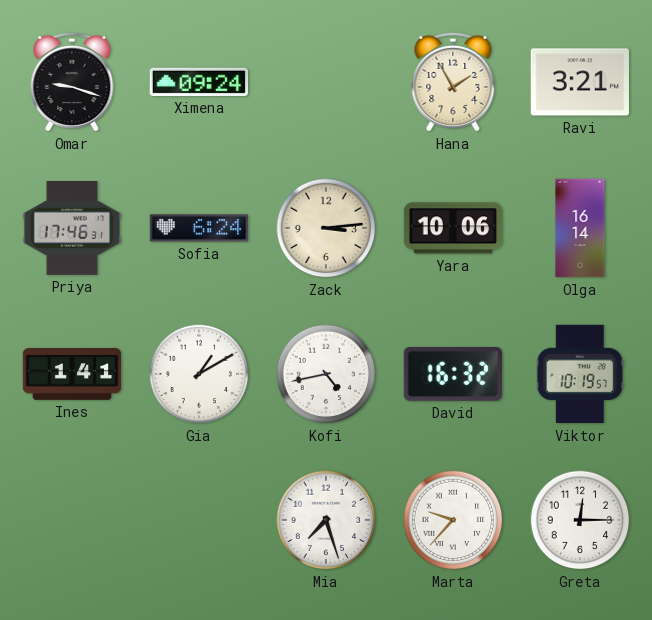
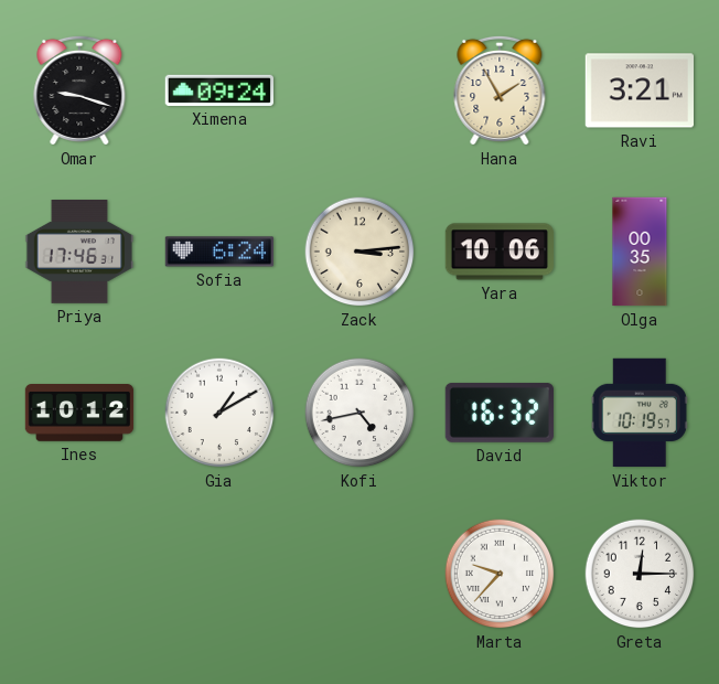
Olga: 16:14 -> 00:35 (640, 252)
Ines: 1:41 -> 10:12 (79, 414)
Mia: 7:27 -> none (326, 520)
